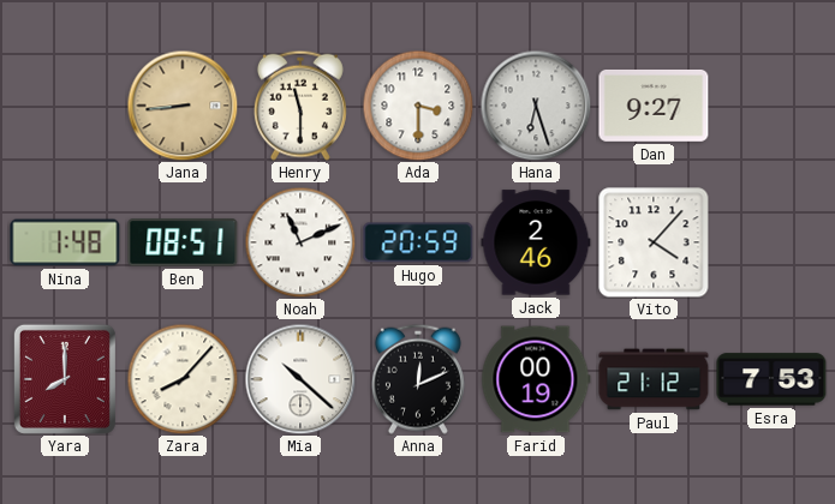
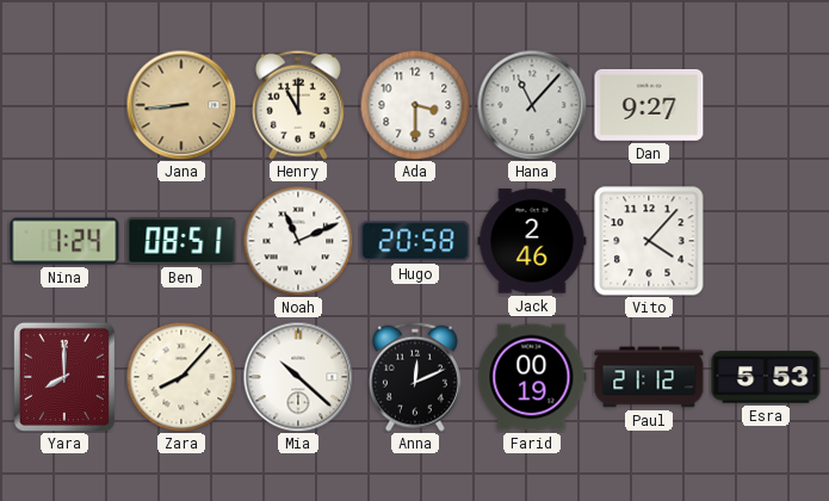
Henry: 11:30 -> 11:00 (298, 105)
Hana: 6:27 -> 11:07 (532, 105)
Nina: 1:48 -> 1:24 (64, 241)
Hugo: 20:59 -> 20:58 (415, 241)
Esra: 7:53 -> 5:53 (766, 377)
